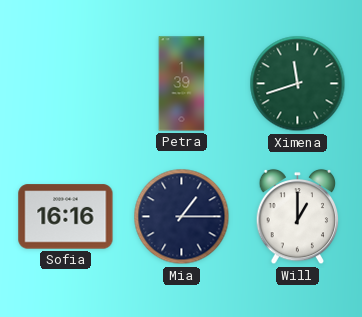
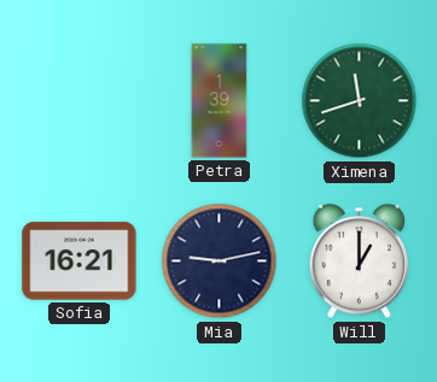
Sofia: 16:16 -> 16:21 (80, 261)
Mia: 1:15 -> 9:13 (220, 261)
